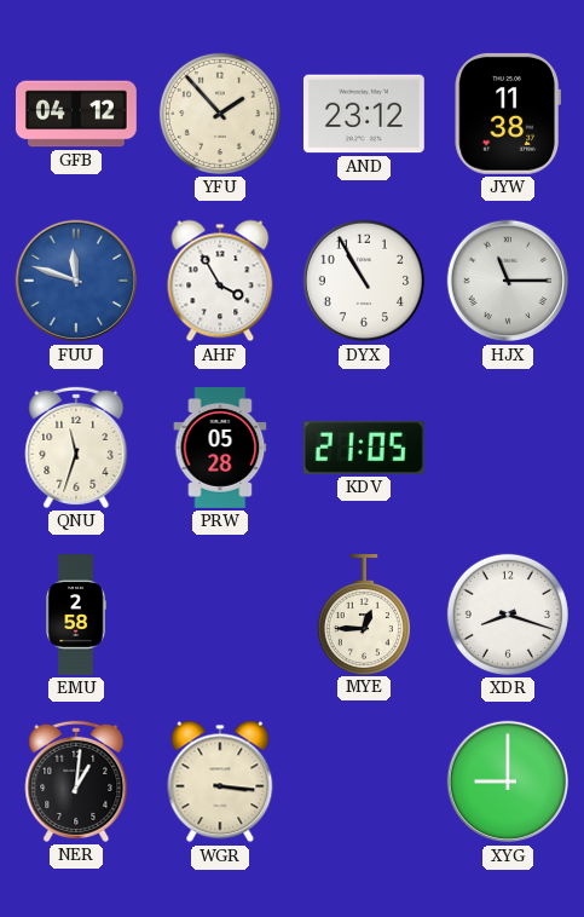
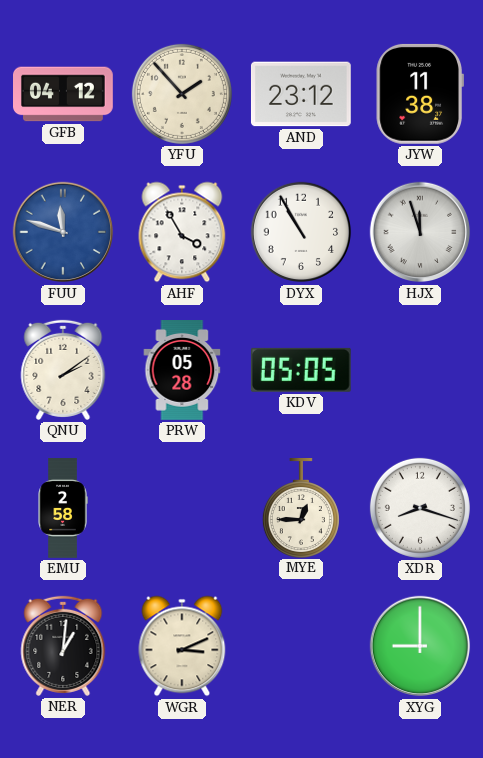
HJX: 11:15 -> 11:57 (420, 232)
QNU: 11:33 -> 2:09 (63, 370)
KDV: 21:05 -> 05:05 (301, 370)
WGR: 3:16 -> 3:11 (182, 646)
